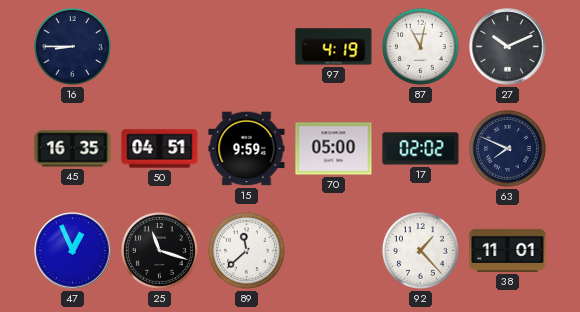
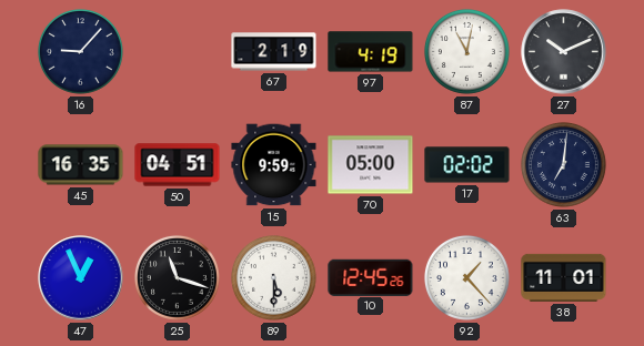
16: 8:45 -> 9:07 (80, 51)
67: none -> 2:19 (274, 52)
63: 7:49 -> 7:01 (563, 164)
89: 11:38 -> 5:30 (273, 277)
10: none -> 12:45 (371, 277)
